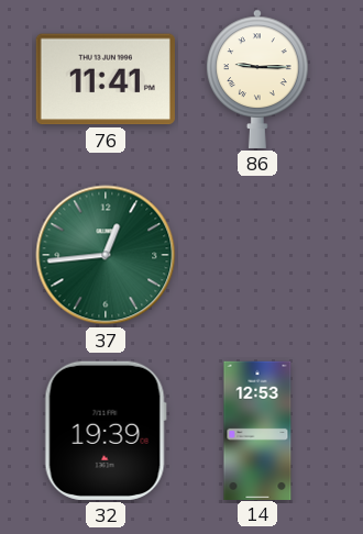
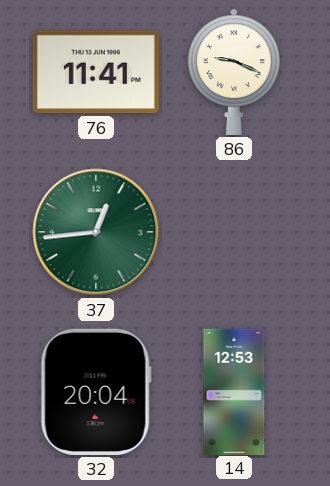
86: 9:15 -> 9:19 (235, 72)
32: 19:39 -> 20:04 (96, 392)
